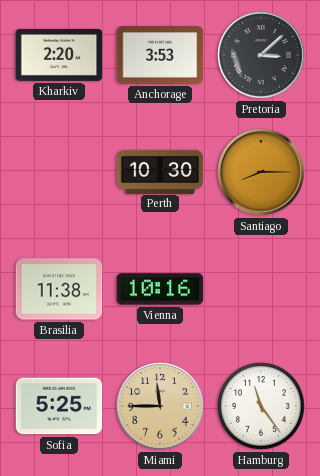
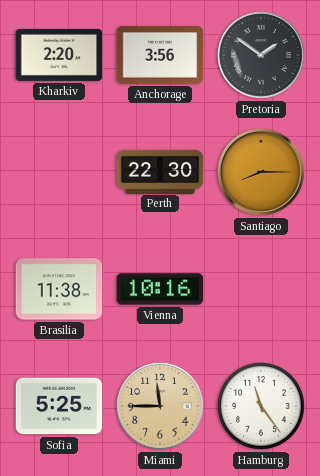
Anchorage: 3:53 -> 3:56 (160, 55)
Pretoria: 3:08 -> 1:51 (261, 55)
Perth: 10:30 -> 22:30 (160, 171)
